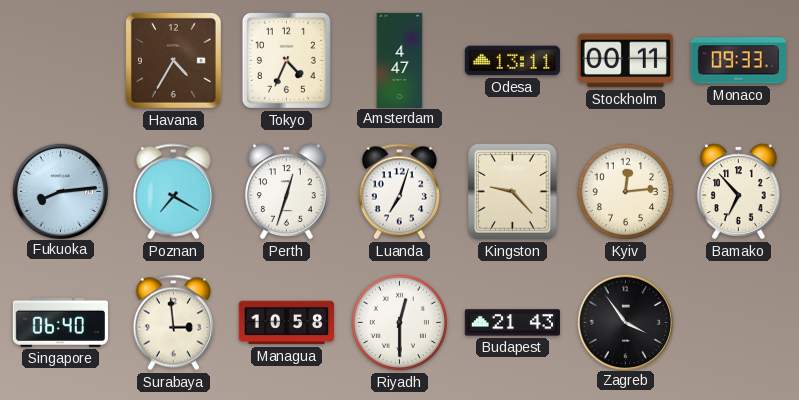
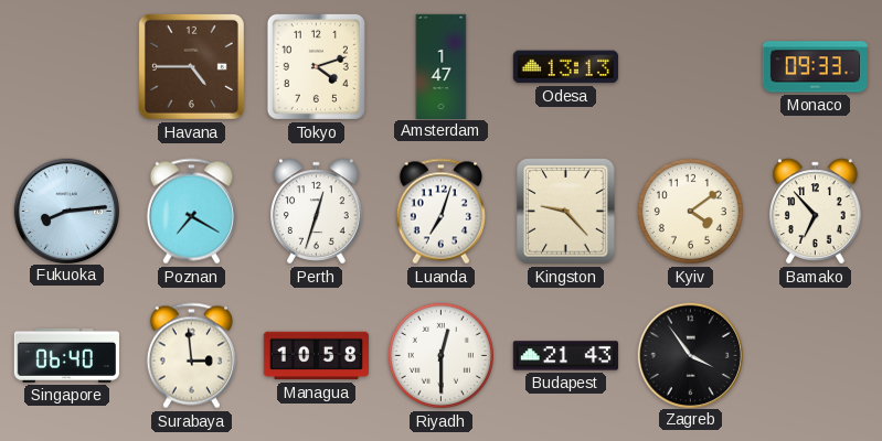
Havana: 4:35 -> 4:45 (191, 66)
Tokyo: 4:34 -> 4:12 (316, 66)
Amsterdam: 4:47 -> 1:47 (442, 66)
Odesa: 13:11 -> 13:13 (565, 67)
Stockholm: 00:11 -> none (625, 61)
Kyiv: 12:14 -> 4:09 (690, 211)
